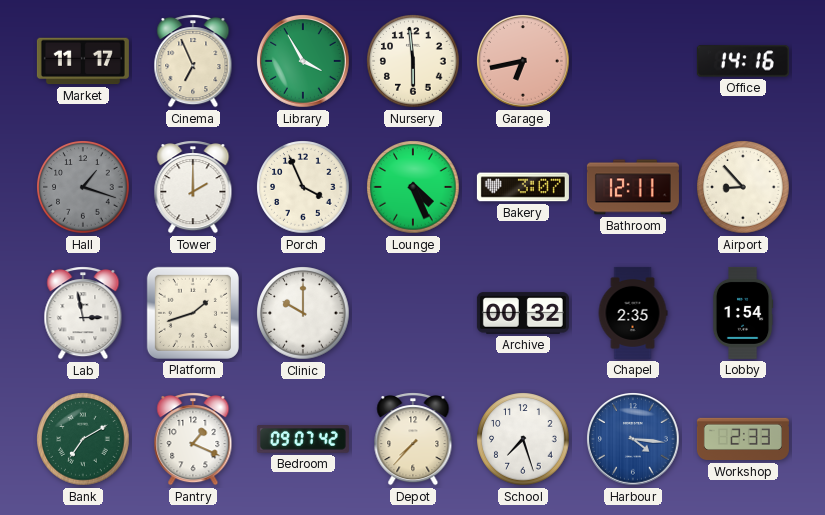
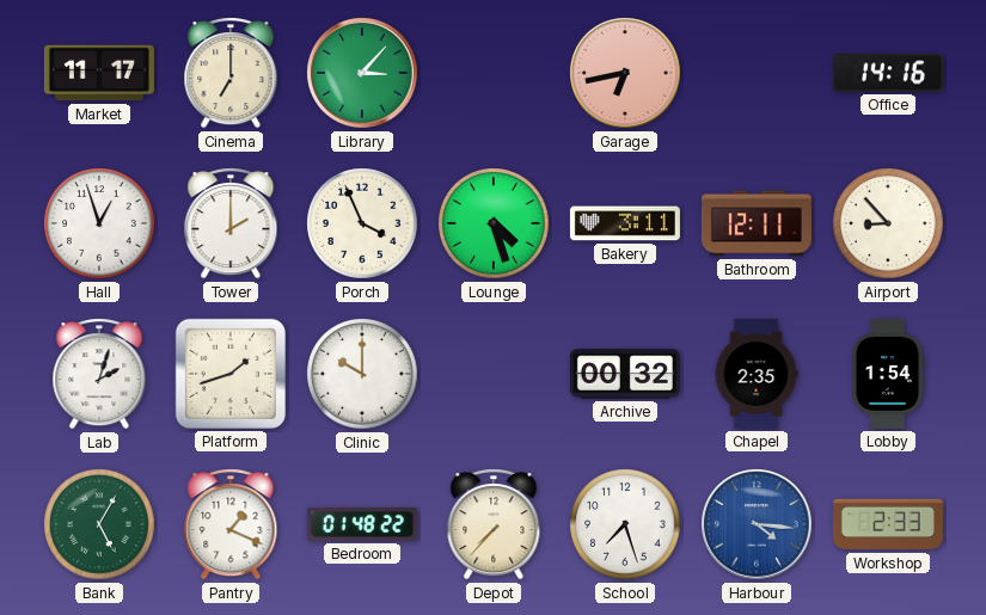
Cinema: 6:56 -> 7:00 (231, 73)
Library: 3:55 -> 3:07 (363, 74)
Nursery: 5:59 -> none (413, 61)
Hall: 1:18 -> 12:57 (99, 223)
Hall dial: grey -> white (99, 223)
Lounge: 4:26 -> 4:27 (494, 223)
Bakery: 3:07 -> 3:11 (625, 223)
Lab: 2:58 -> 2:03 (99, 374)
Bank: 7:10 -> 5:05 (99, 524)
Bedroom: 09:07 -> 01:48 (362, 524)
